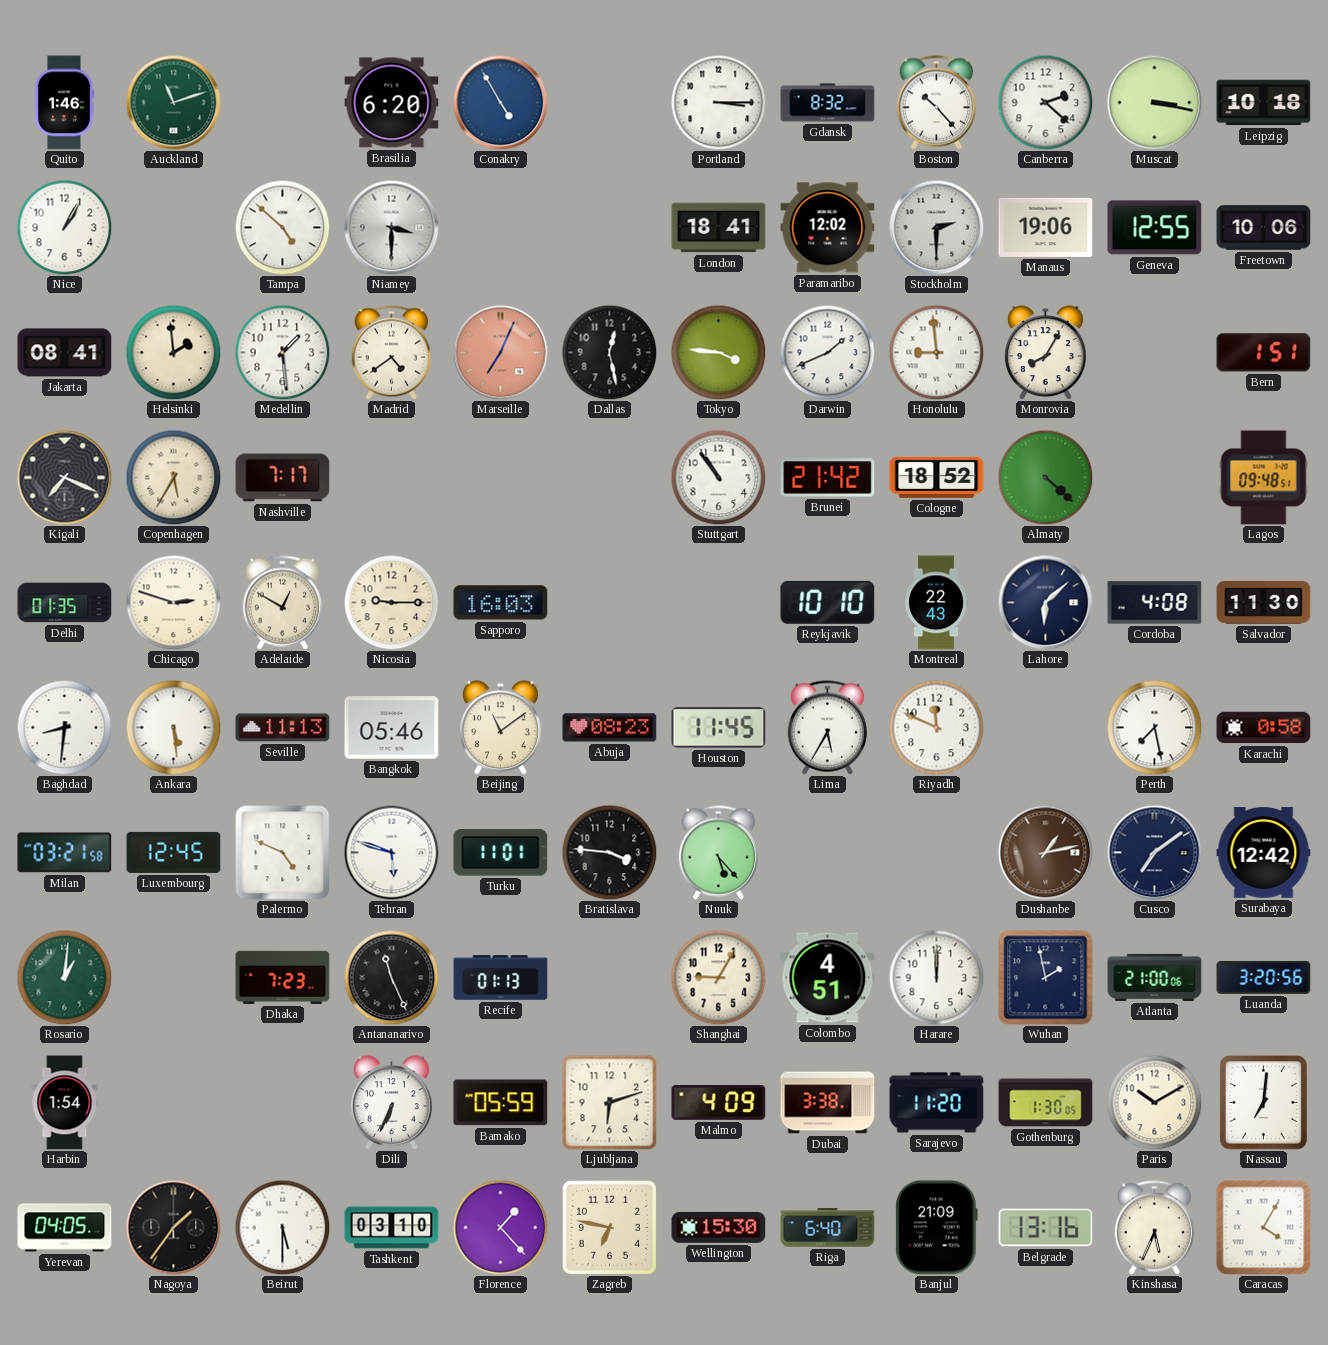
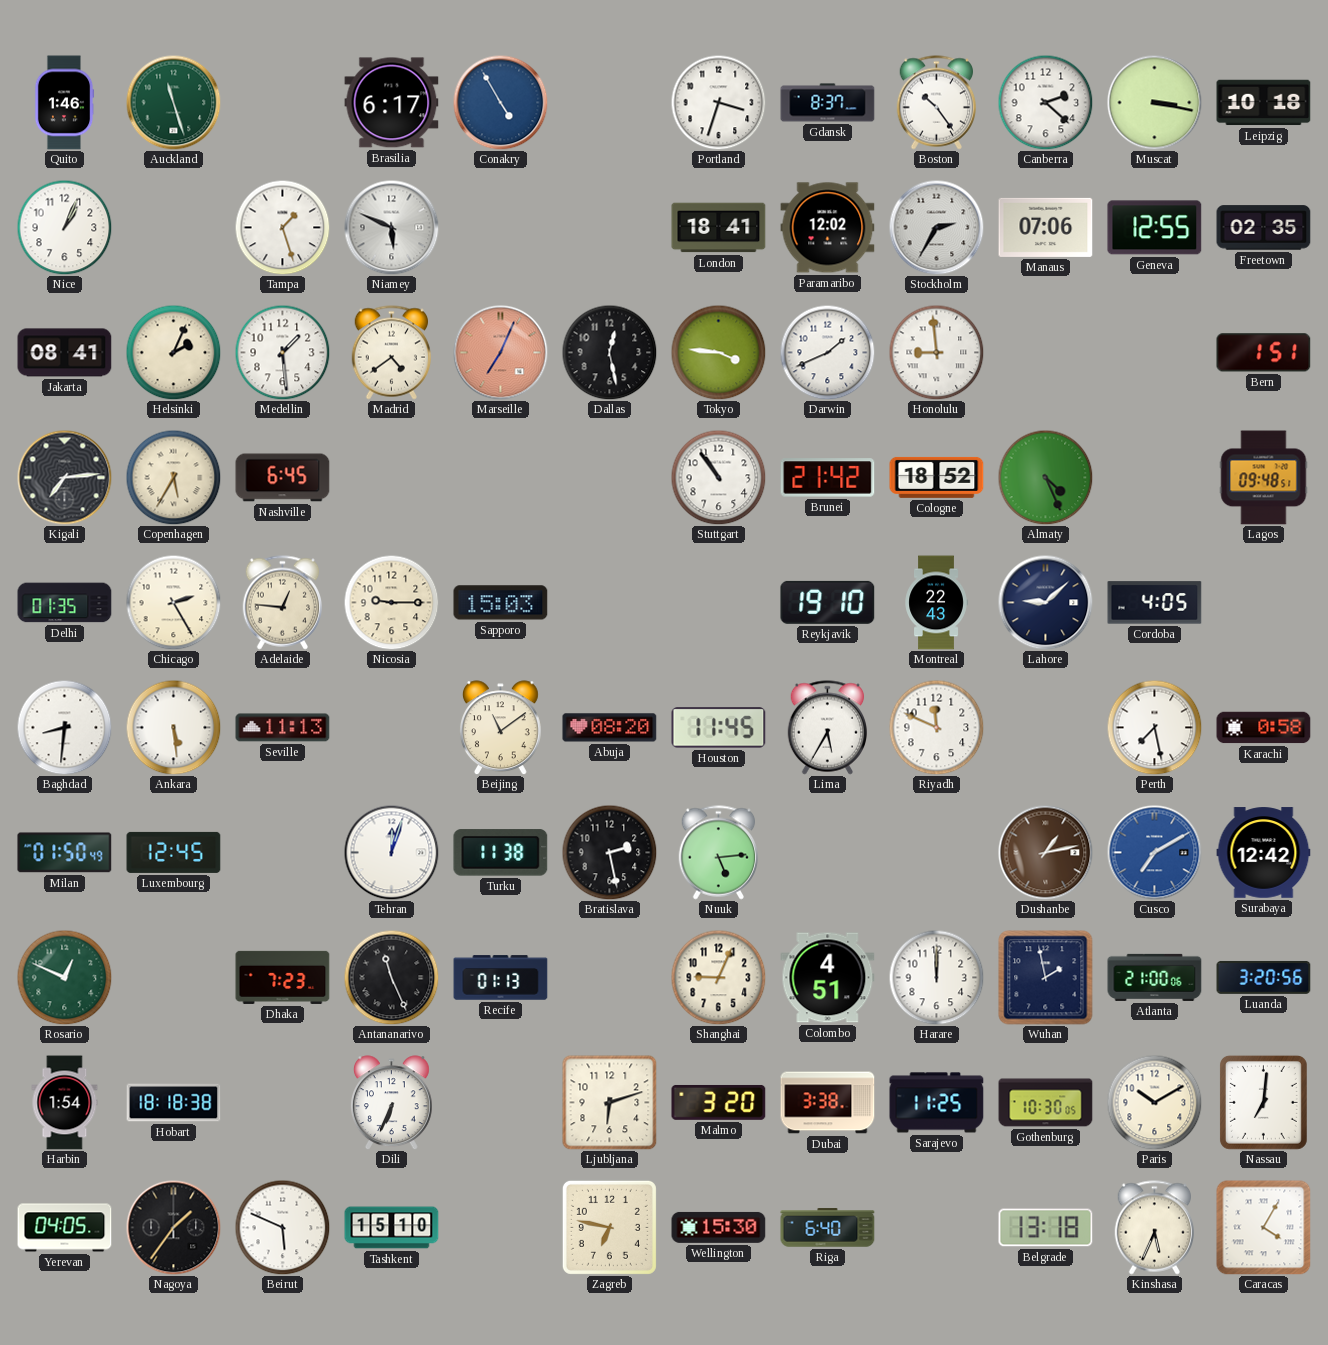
Auckland: 11:12 -> 11:27 (173, 102)
Brasilia: 6:20 -> 6:17 (392, 103)
Portland: 3:15 -> 3:33 (718, 102)
Gdansk: 8:32 -> 8:37 (828, 103)
Boston: 10:23 -> 10:24 (937, 103)
Nice: 1:05 -> 1:04 (64, 227)
Tampa: 4:52 -> 1:27 (282, 227)
Niamey: 3:30 -> 5:49 (391, 227)
Stockholm: 2:30 -> 2:35 (936, 227)
Manaus: 19:06 -> 07:06 (1046, 227)
Freetown: 10:06 -> 02:35 (1264, 228)
Helsinki: 1:59 -> 2:04 (173, 352)
Monrovia: 8:05 -> none (1045, 353)
Kigali: 7:19 -> 7:14 (64, 477)
Nashville: 7:17 -> 6:45 (283, 478)
Almaty: 4:22 -> 4:26 (1045, 477)
Chicago: 2:48 -> 2:25 (173, 602)
Adelaide: 12:50 -> 12:46 (283, 603)
Sapporo: 16:03 -> 15:03 (501, 603)
Reykjavik: 10:10 -> 19:10 (828, 602)
Lahore: 6:08 -> 9:08 (1045, 602)
Cordoba: 4:08 -> 4:05 (1155, 603)
Salvador: 11:30 -> none (1264, 603)
Bangkok: 05:46 -> none (392, 728)
Abuja: 08:23 -> 08:20 (610, 728)
Milan: 03:21 -> 01:50 (65, 853)
Palermo: 4:49 -> none (283, 853)
Tehran: 5:48 -> 12:03 (391, 852)
Turku: 11:01 -> 11:38 (501, 853)
Bratislava: 3:46 -> 2:28 (609, 852)
Nuuk: 5:23 -> 5:14 (719, 853)
Cusco: 7:09 -> 7:10 (1154, 852)
Cusco dial: navy -> blue (1154, 852)
Rosario: 1:01 -> 12:49 (64, 977)
Shanghai: 9:05 -> 9:04 (718, 977)
Hobart: none -> 18:18 (174, 1103)
Bamako: 05:59 -> none (501, 1103)
Malmo: 4:09 -> 3:20 (719, 1102)
Sarajevo: 11:20 -> 11:25 (937, 1103)
Gothenburg: 1:30 -> 10:30 (1046, 1103)
Beirut: 5:30 -> 5:49 (282, 1227)
Tashkent: 03:10 -> 15:10 (392, 1228)
Florence: 1:23 -> none (500, 1227)
Banjul: 21:09 -> none (937, 1228)
Belgrade: 13:16 -> 13:18 (1046, 1228)
